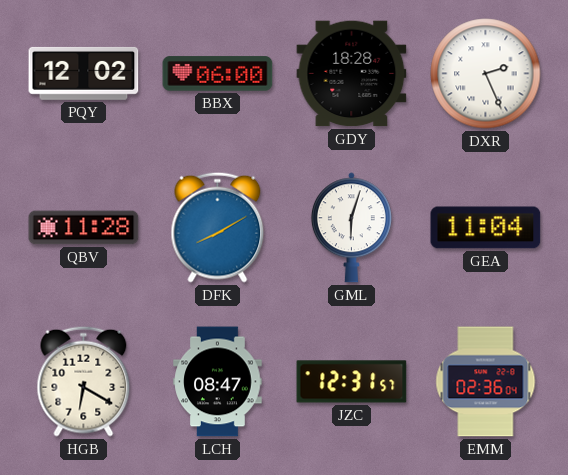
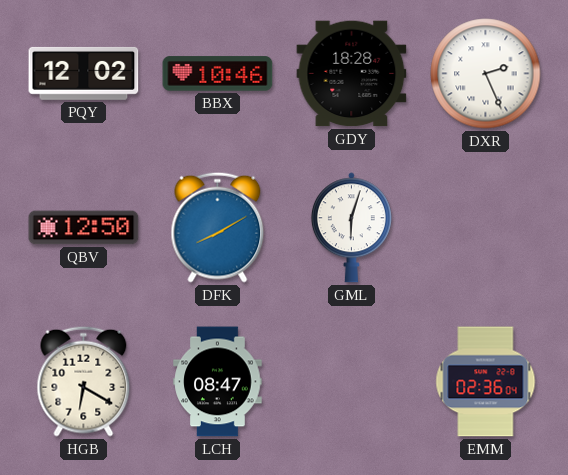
BBX: 06:00 -> 10:46 (218, 74)
QBV: 11:28 -> 12:50 (84, 228)
GEA: 11:04 -> none (486, 228)
JZC: 12:31 -> none (352, 382)
